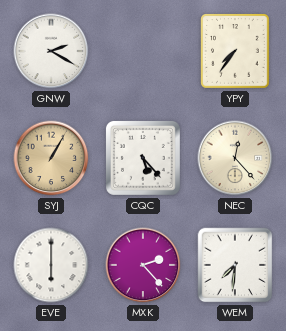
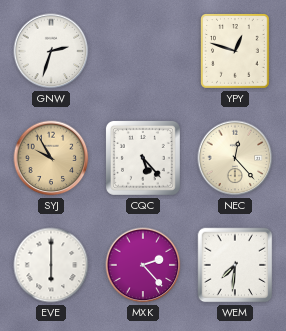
GNW: 2:20 -> 2:33 (51, 51)
YPY: 7:36 -> 12:48 (236, 51)
SYJ: 1:05 -> 9:55 (51, 158)
